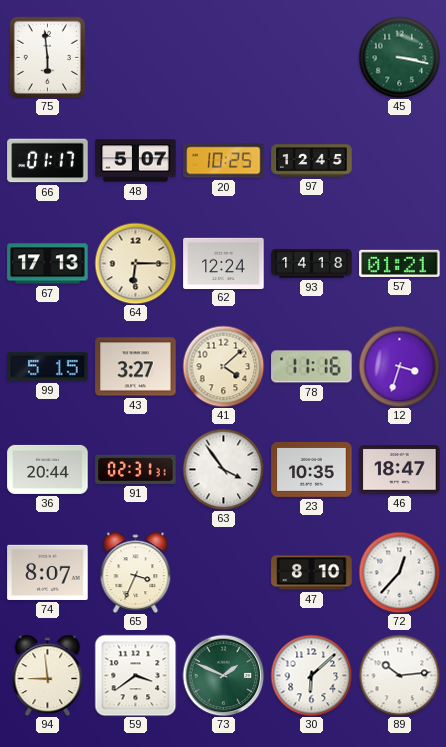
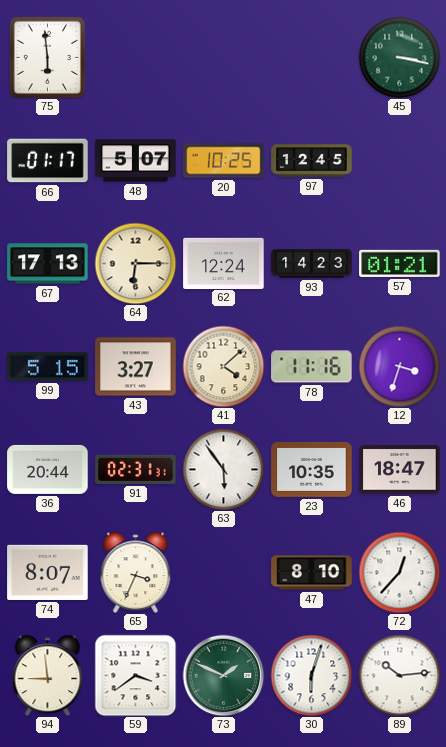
93: 14:18 -> 14:23 (312, 263)
63: 3:54 -> 5:54 (223, 469)
30: 6:08 -> 6:03 (311, 675)
